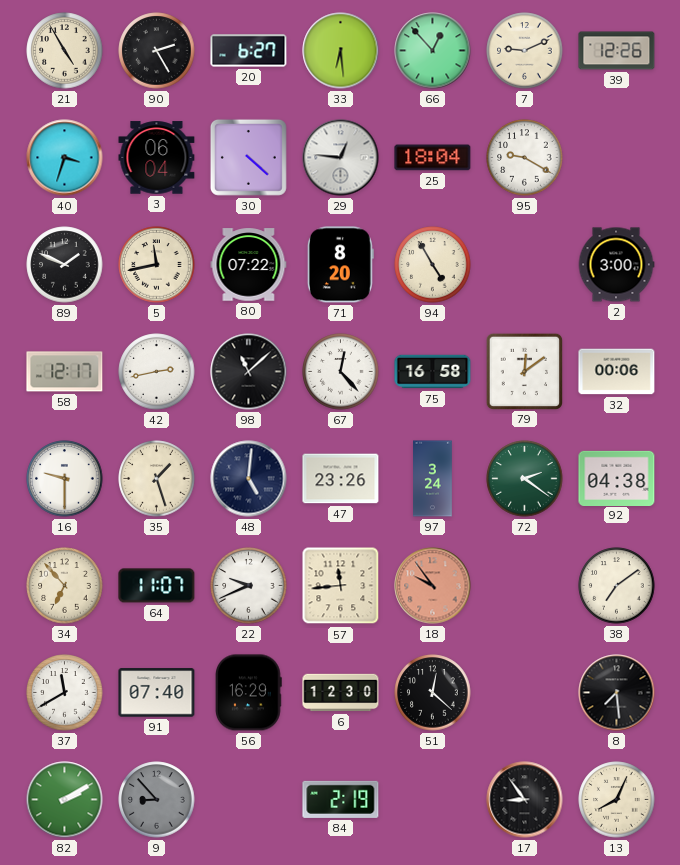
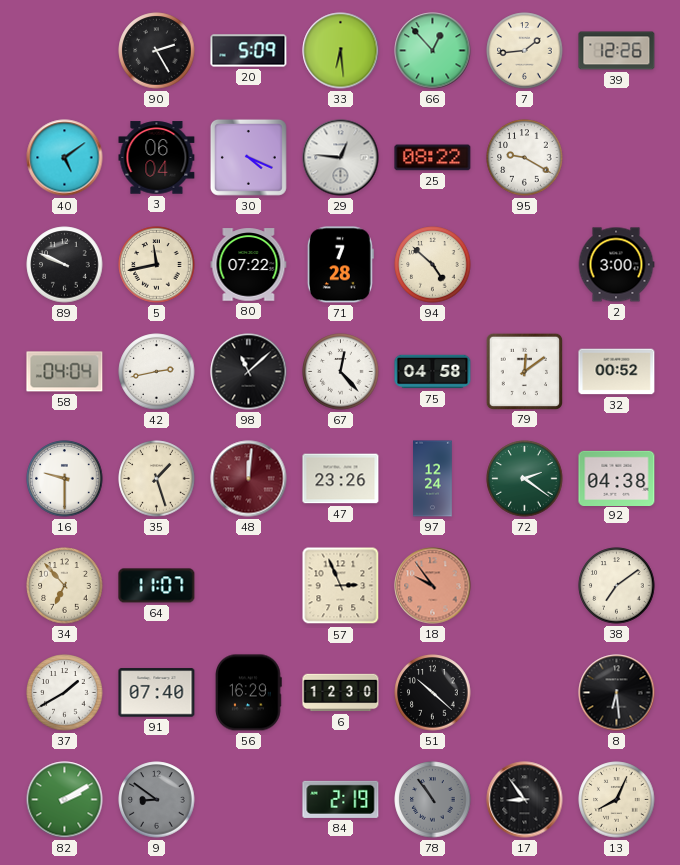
21: 4:55 -> none (65, 51)
20: 6:27 -> 5:09 (249, 51)
7: 9:11 -> 1:44 (525, 51)
40: 3:33 -> 5:09 (65, 158)
30: 4:22 -> 4:19 (248, 157)
25: 18:04 -> 08:22 (433, 158)
89: 1:49 -> 9:49 (65, 265)
71: 8:20 -> 7:28 (340, 265)
94: 4:55 -> 4:52 (433, 265)
58: 12:17 -> 04:04 (65, 372)
75: 16:58 -> 04:58 (433, 372)
32: 00:06 -> 00:52 (617, 372)
48: 5:01 -> 12:01 (249, 479)
48 dial: navy -> burgundy (249, 479)
97: 3:24 -> 12:24 (433, 479)
22: 9:41 -> none (249, 586)
57: 11:44 -> 2:56 (341, 586)
37: 11:40 -> 1:40 (65, 693)
51: 12:22 -> 10:22 (433, 693)
8: 7:29 -> 6:29 (617, 693)
9: 8:53 -> 8:51 (157, 800)
78: none -> 10:54 (433, 800)
